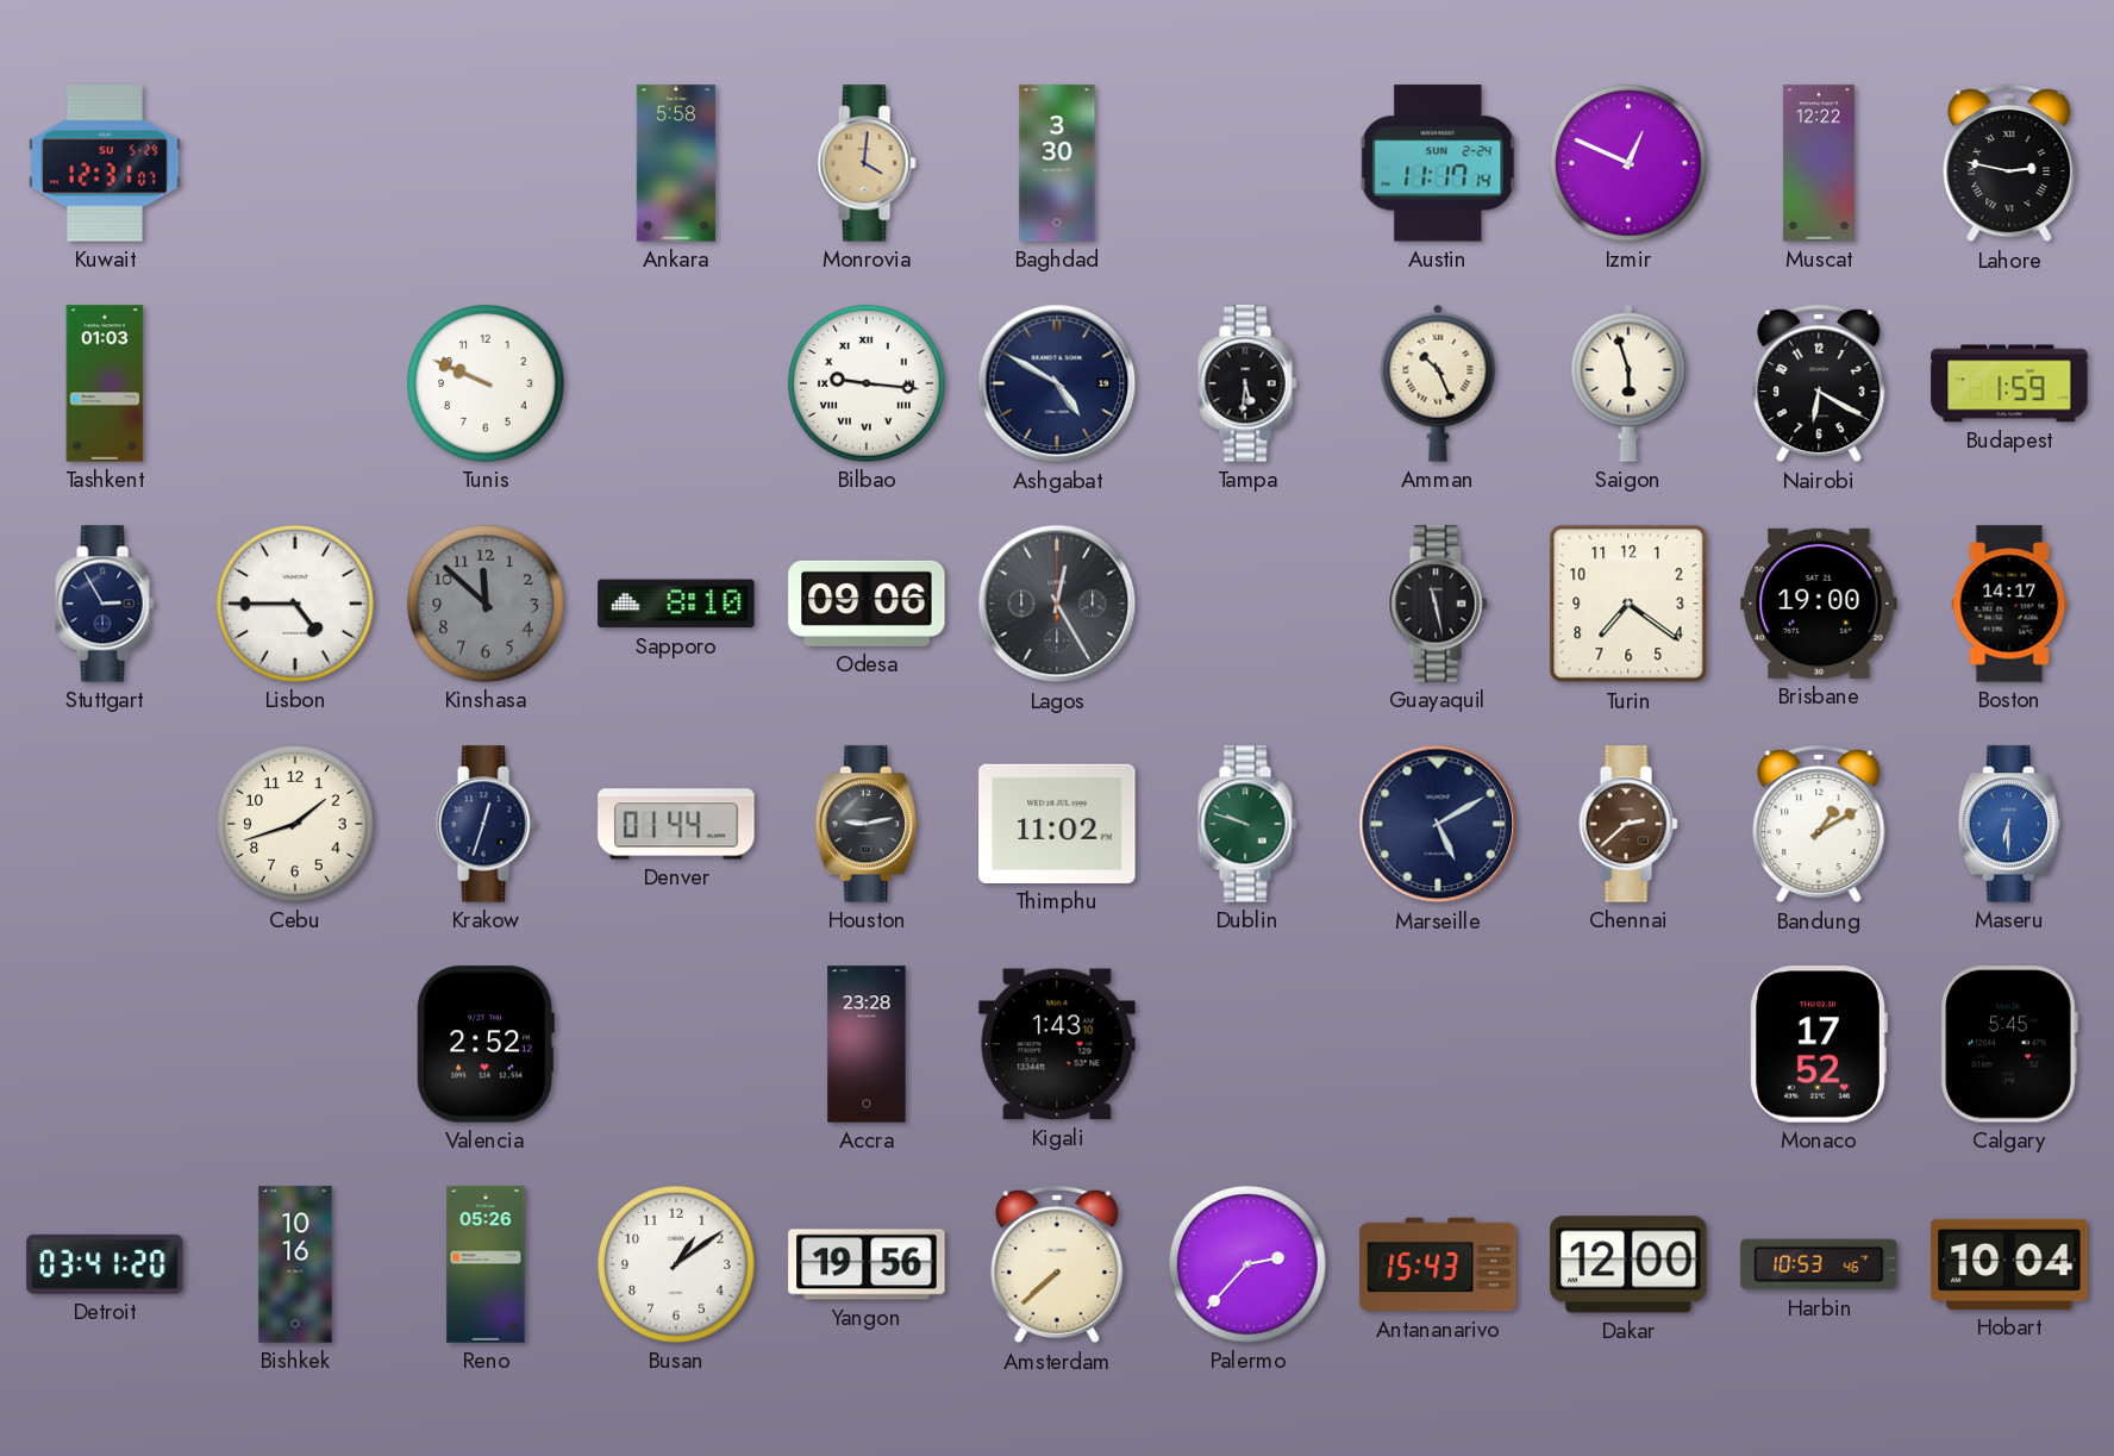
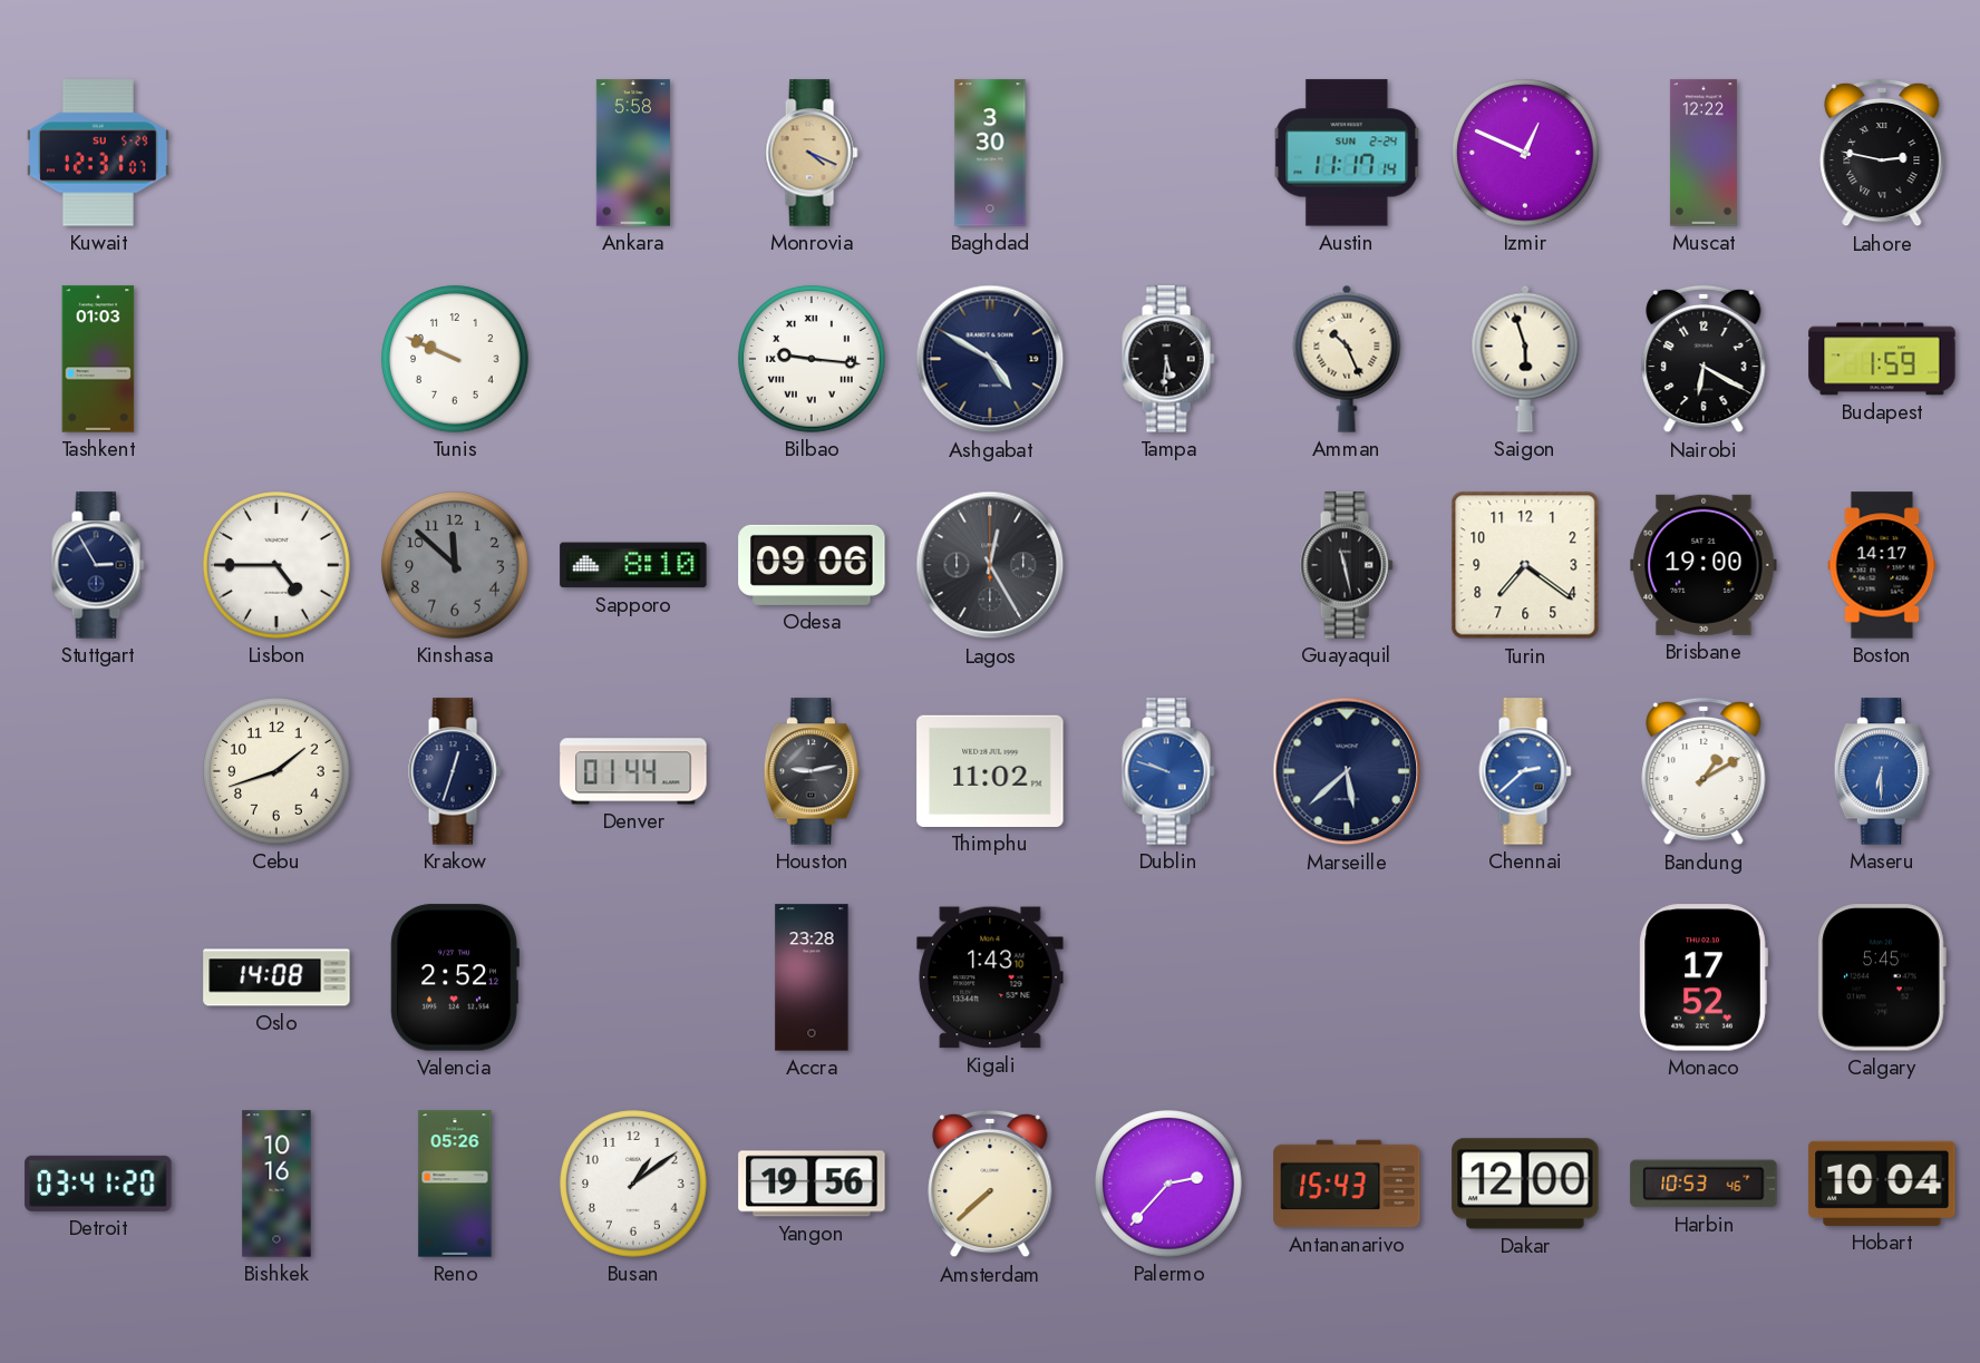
Monrovia: 4:01 -> 4:19 (812, 153)
Dublin dial: green -> blue (1168, 771)
Marseille: 5:10 -> 5:38 (1347, 771)
Chennai dial: brown -> blue (1525, 771)
Oslo: none -> 14:08 (276, 977)
